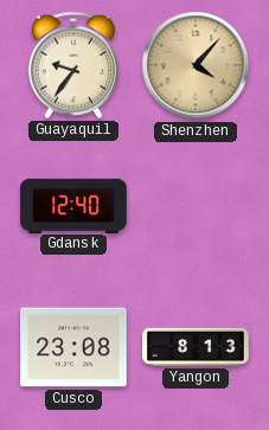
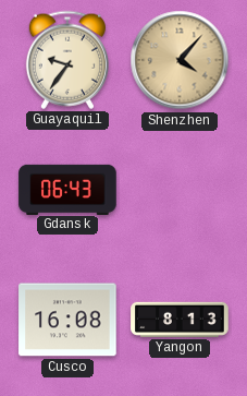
Gdansk: 12:40 -> 06:43 (67, 189)
Cusco: 23:08 -> 16:08 (67, 320)
